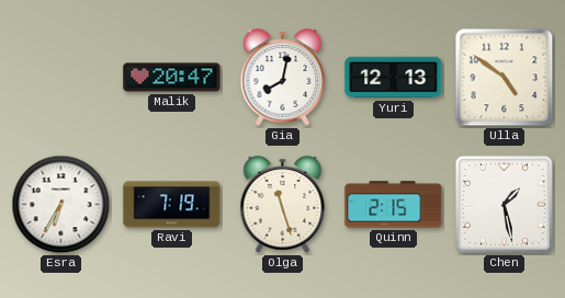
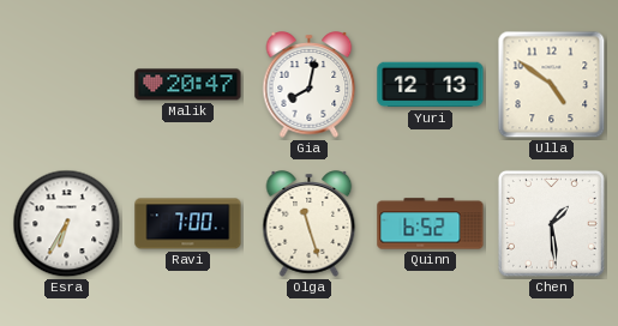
Ravi: 7:19 -> 7:00 (188, 224)
Quinn: 2:15 -> 6:52 (431, 224)
Chen: 1:28 -> 1:29 (551, 223)
